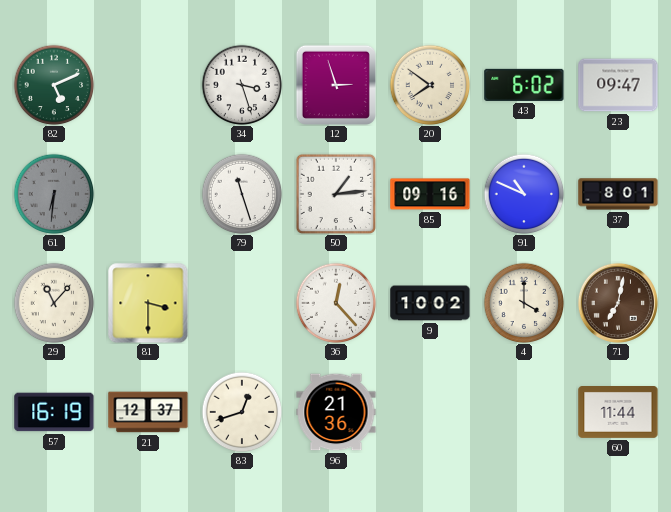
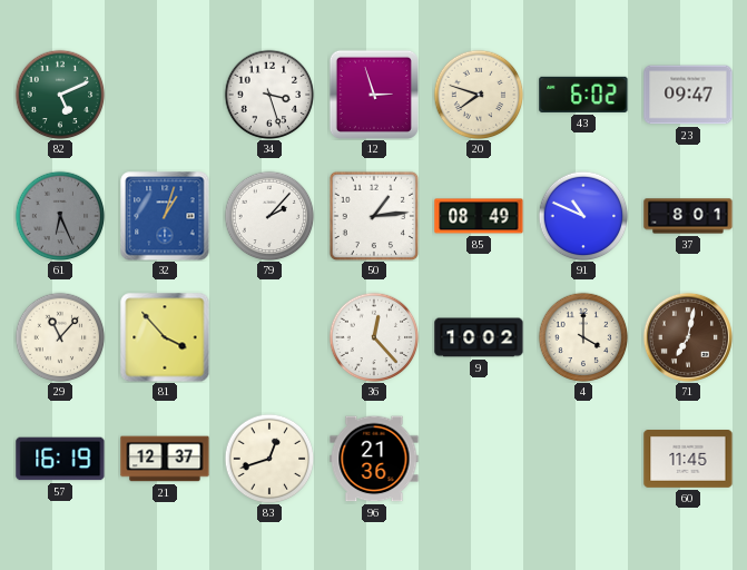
20: 7:51 -> 7:48 (479, 95)
61: 6:31 -> 6:26 (60, 216)
32: none -> 1:03 (165, 216)
79: 11:27 -> 2:07 (269, 216)
85: 09:16 -> 08:49 (479, 216)
81: 3:30 -> 3:53 (165, 337)
60: 11:44 -> 11:45 (688, 460)
